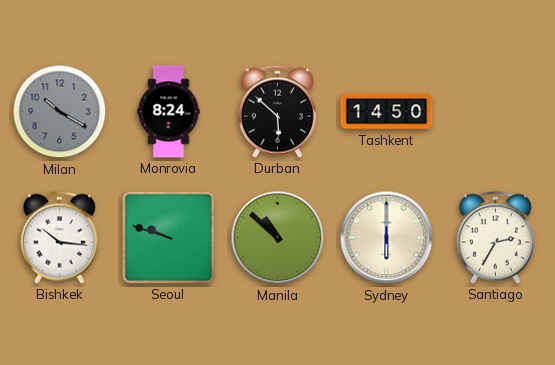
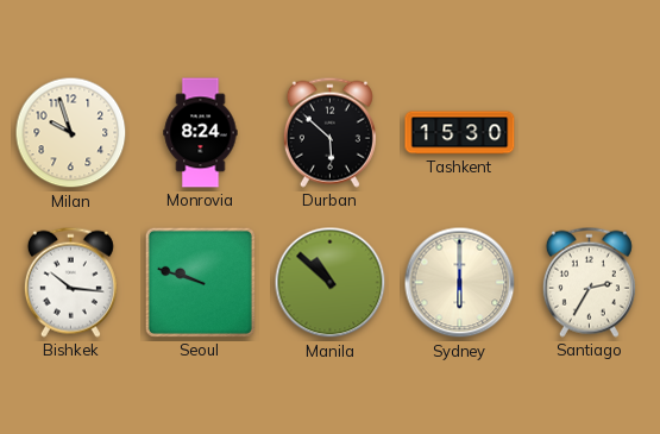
Milan: 10:20 -> 9:57 (71, 133)
Milan dial: grey -> cream (71, 133)
Tashkent: 14:50 -> 15:30 (460, 133)
